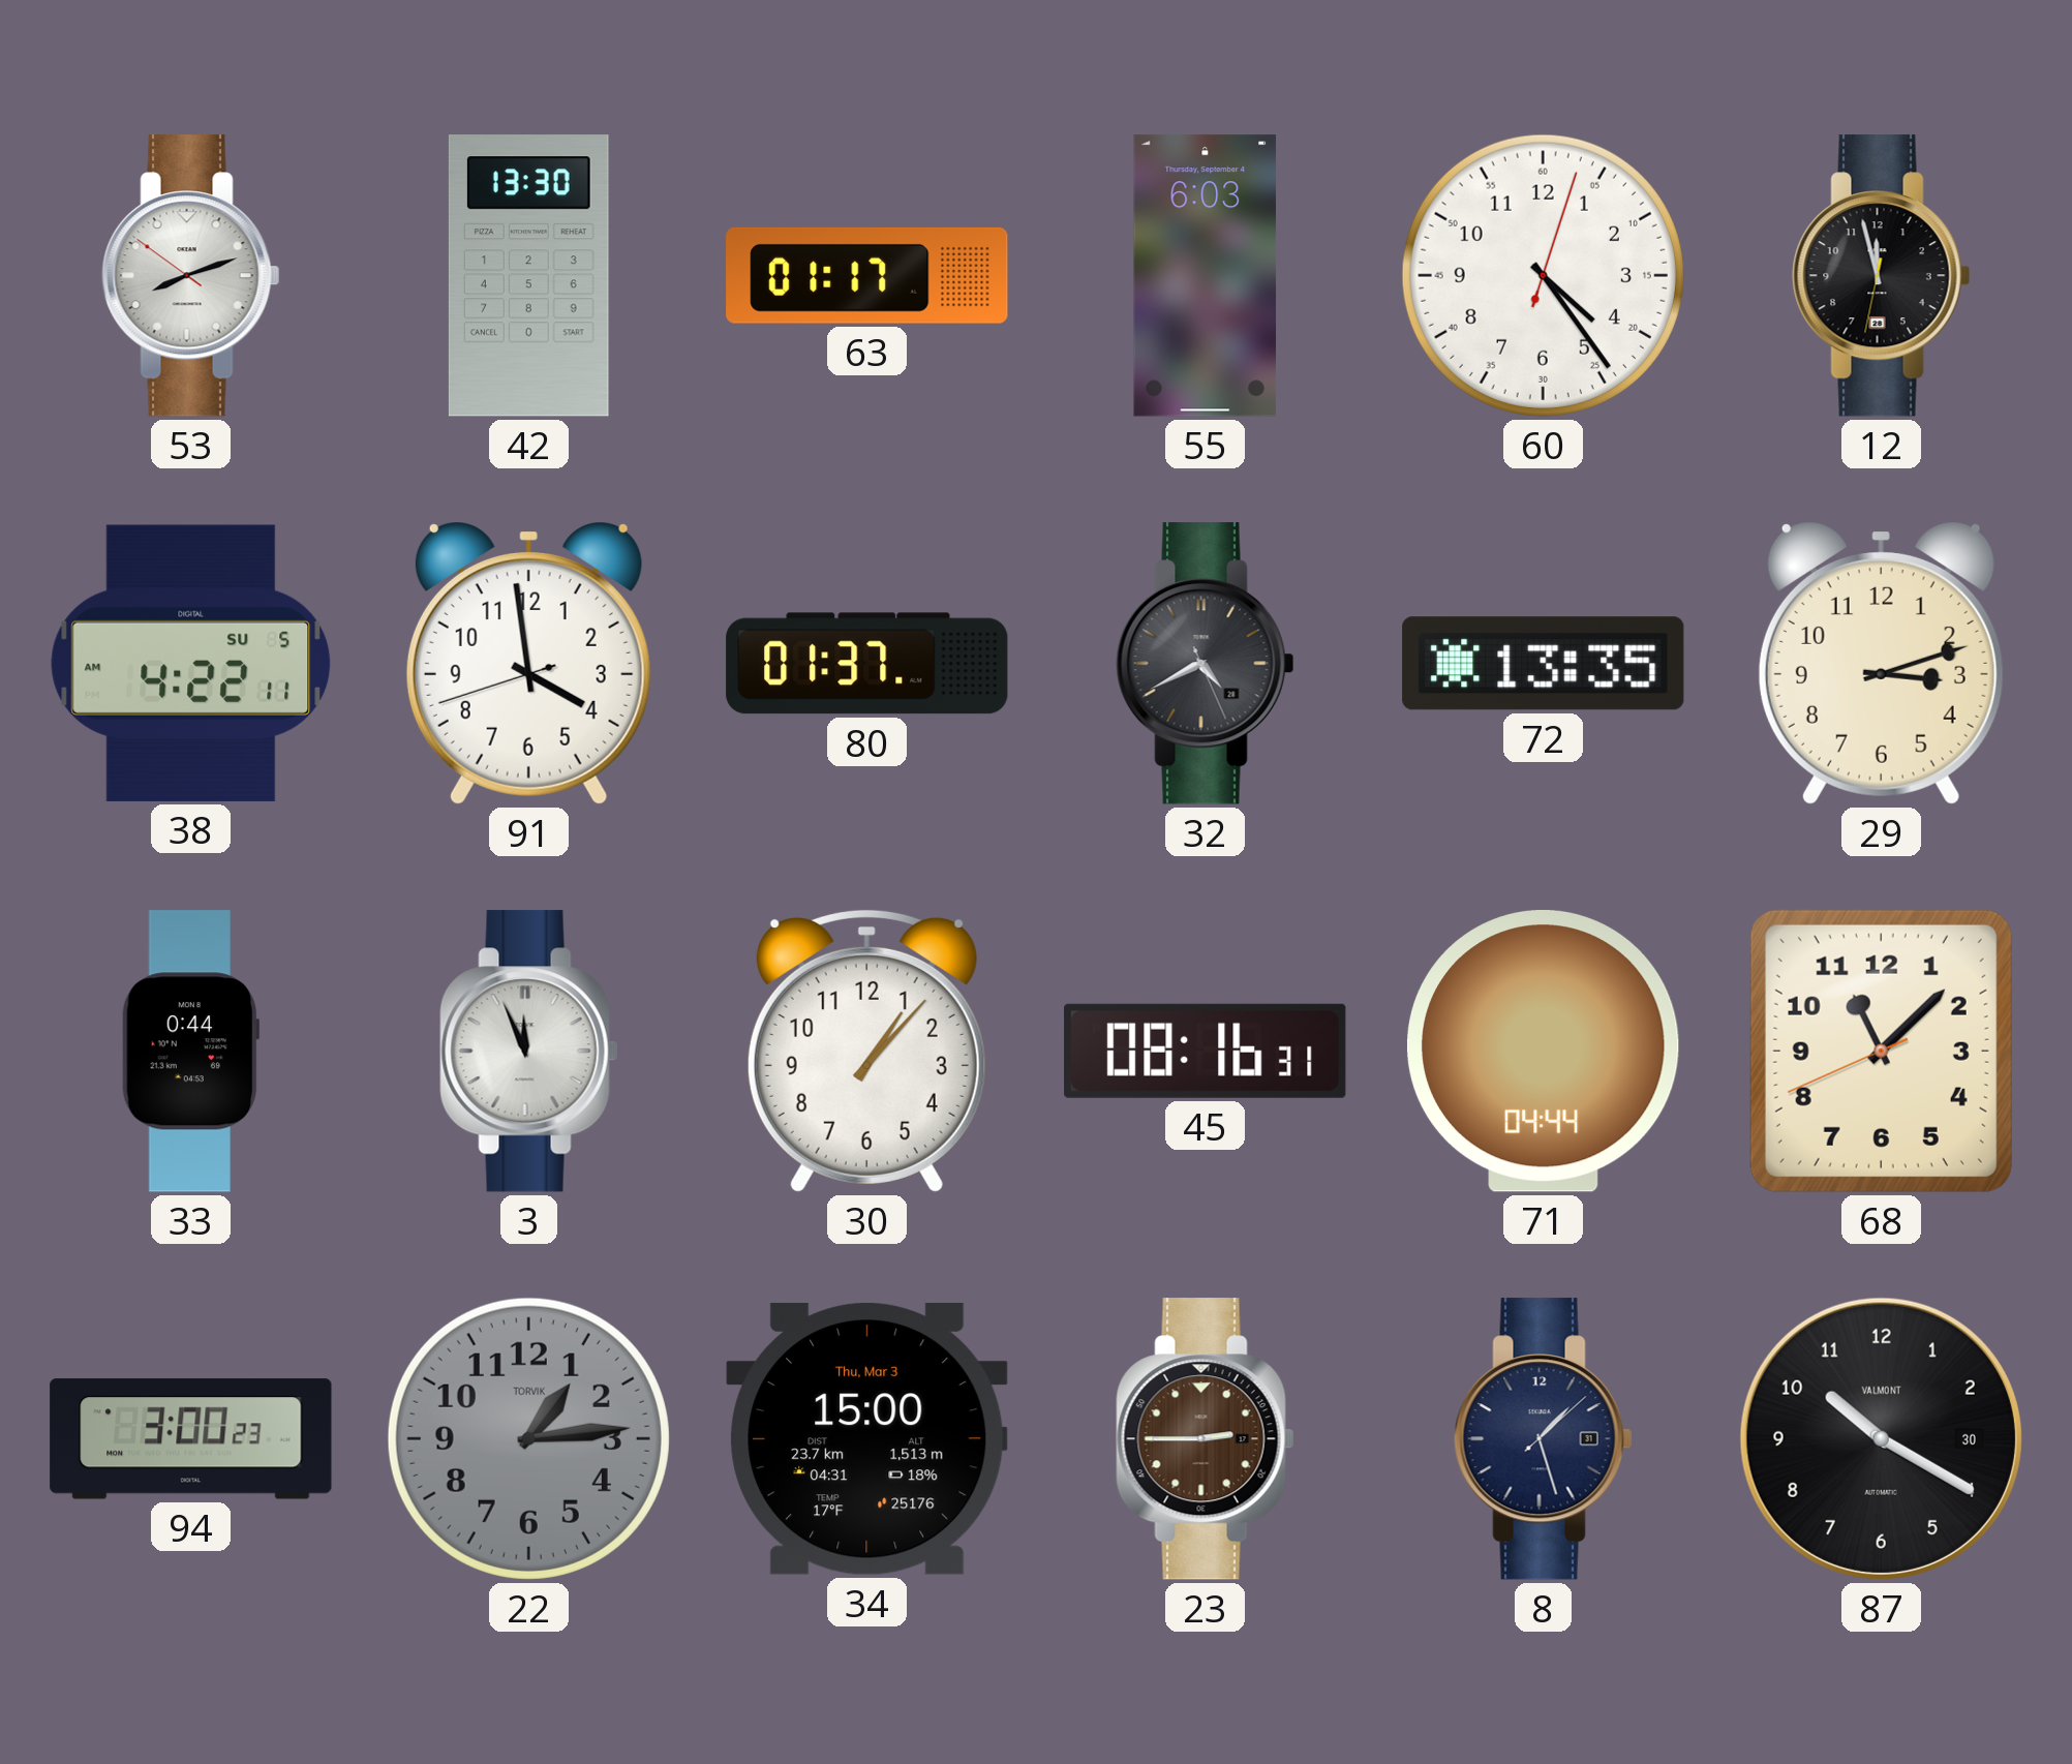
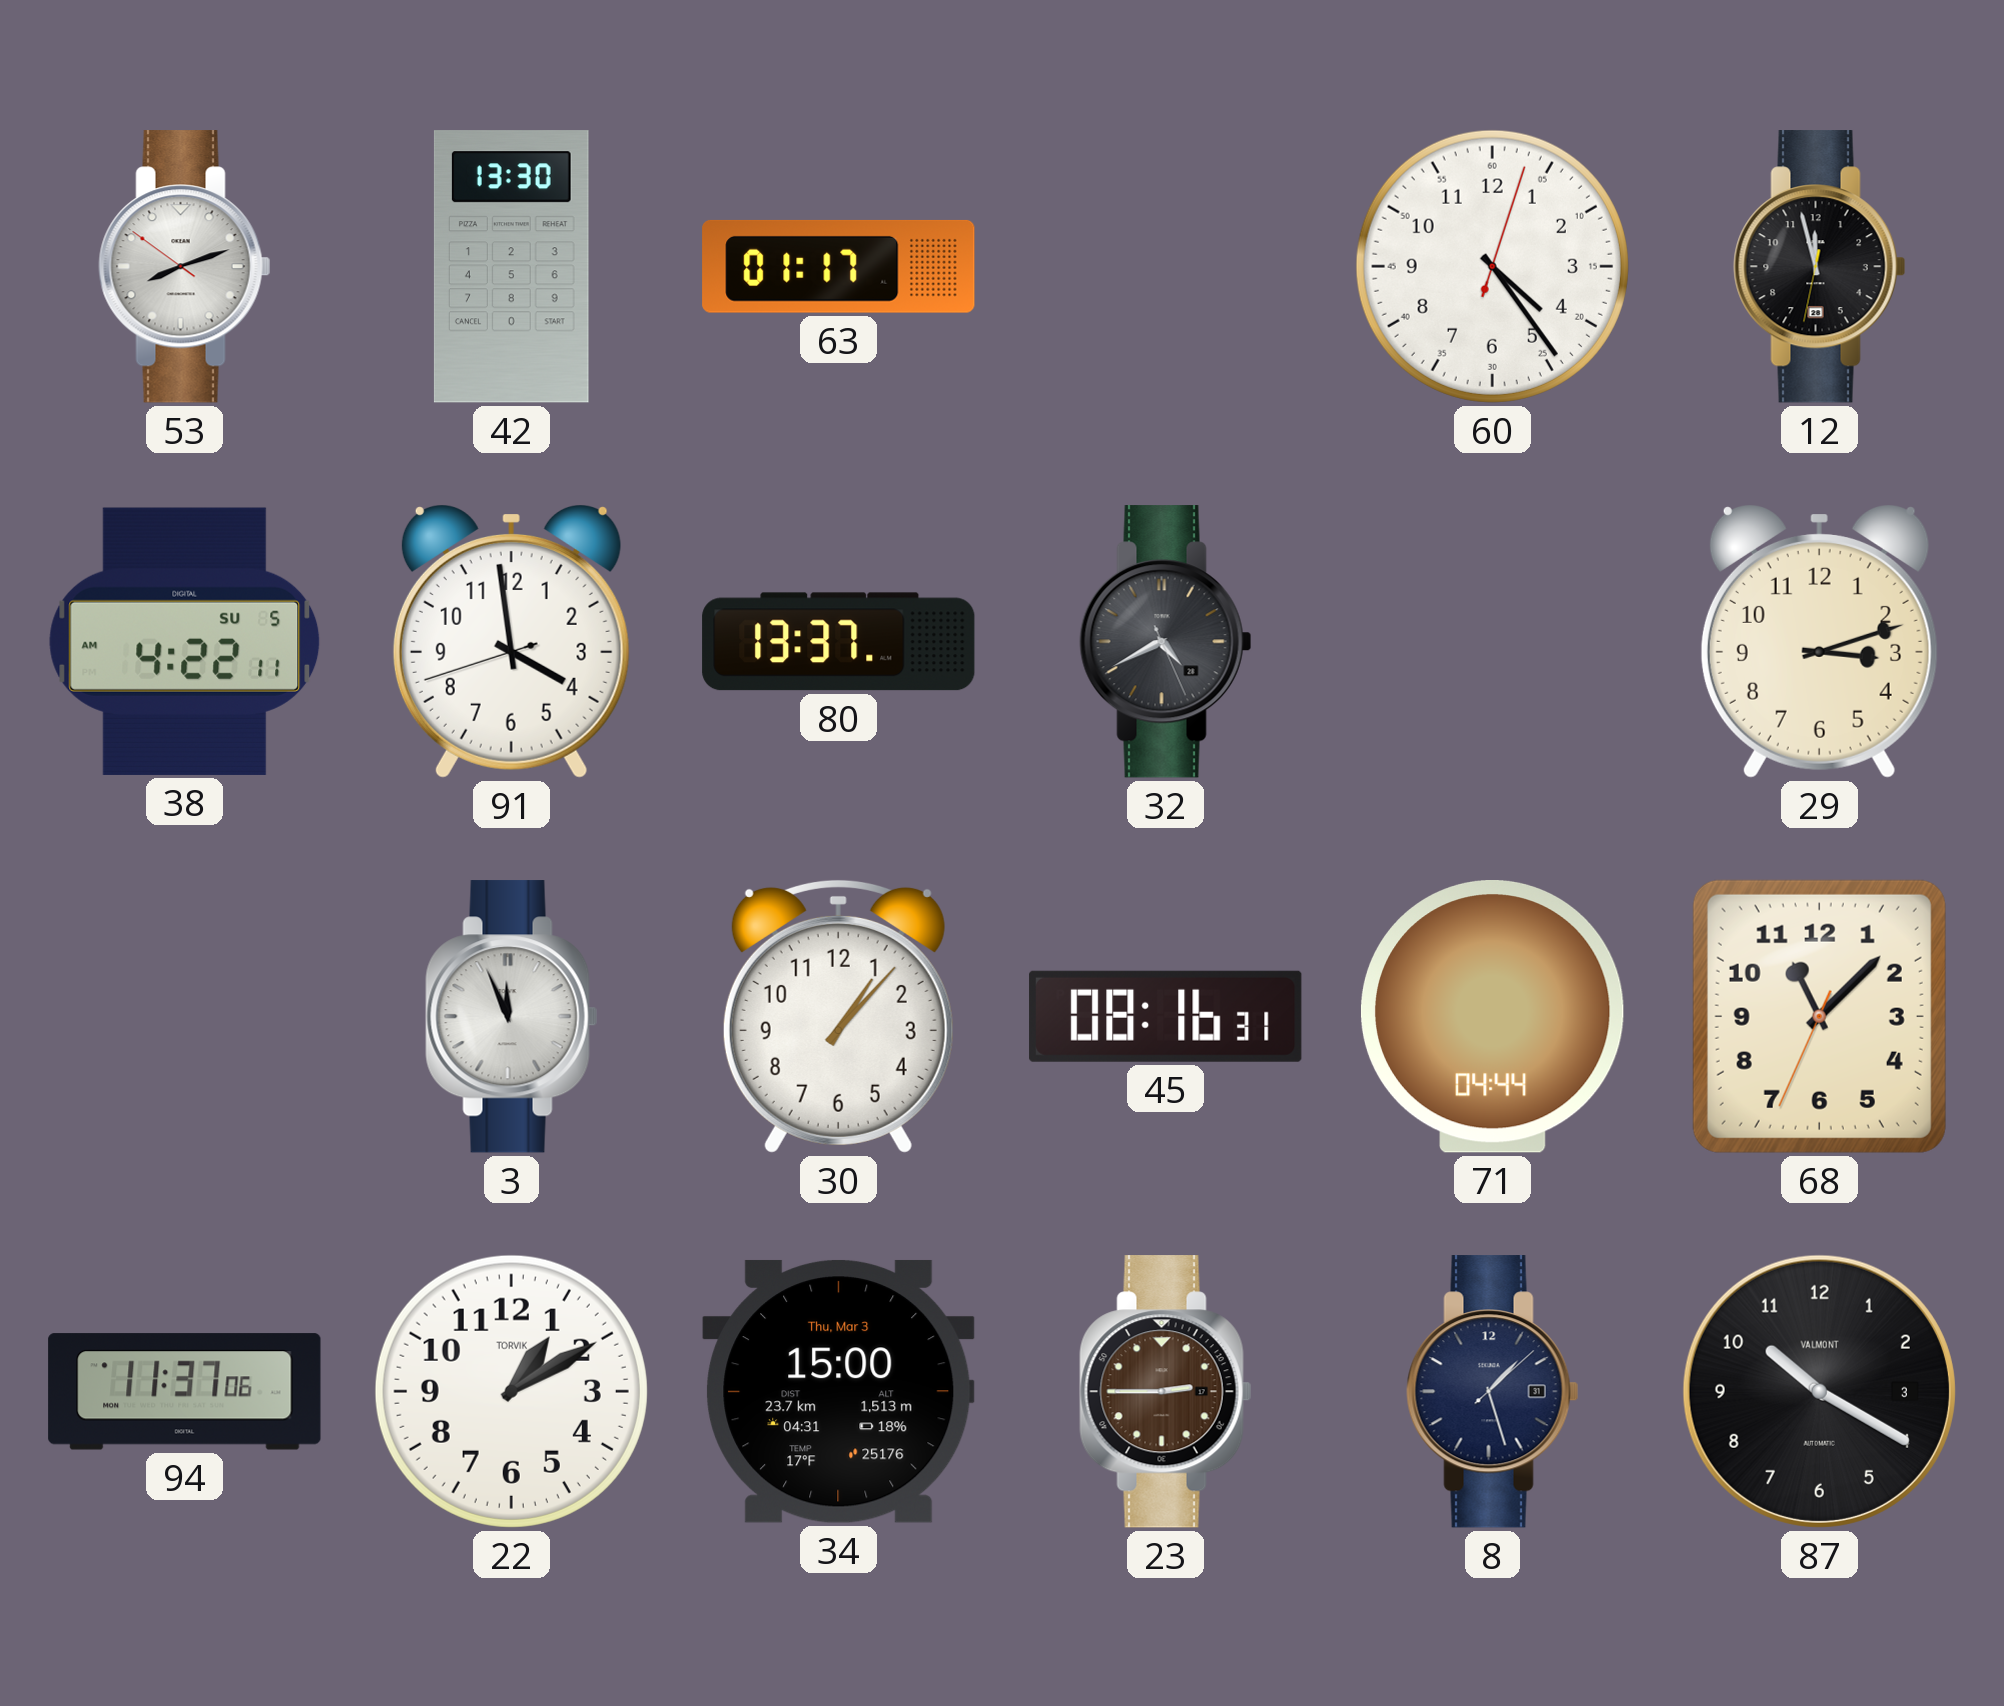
55: 6:03 -> none (1206, 276)
80: 01:37 -> 13:37 (839, 642)
72: 13:35 -> none (1544, 664)
33: 0:44 -> none (190, 1052)
68: 11:07:41 -> 11:07:34 (1819, 1016)
94: 3:00 -> 11:37 (185, 1392)
22: 1:14 -> 1:10 (511, 1391)
22 dial: grey -> white (511, 1391)
87 date: 30 -> 3 (1819, 1391)
